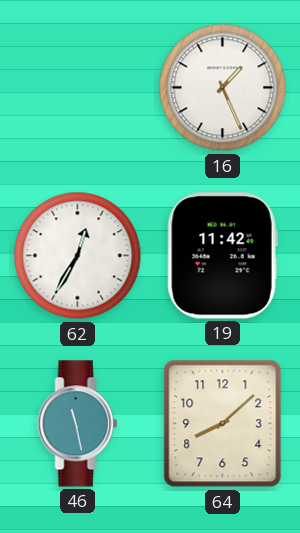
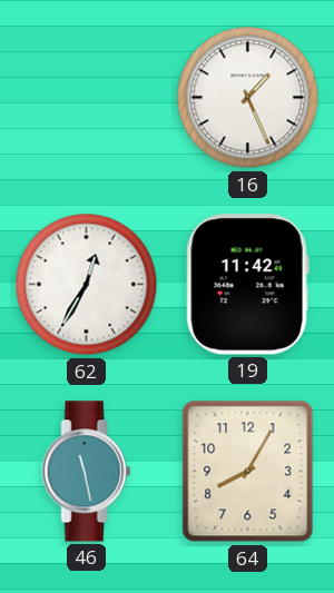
64: 8:08 -> 8:05 (248, 472)
